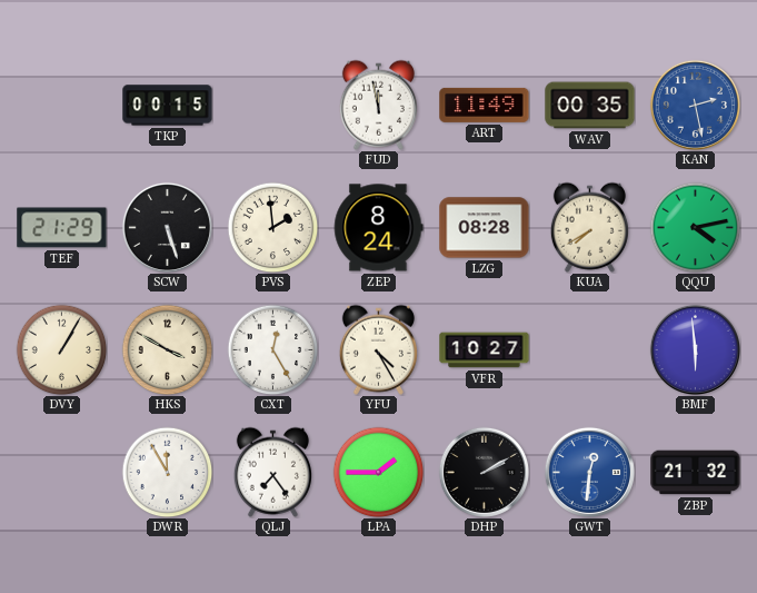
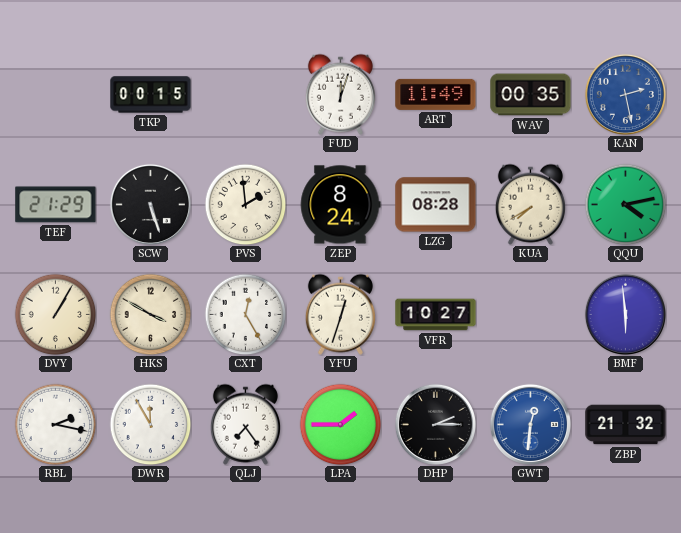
FUD: 11:58 -> 12:03 (340, 94)
YFU: 4:25 -> 12:33 (340, 314)
RBL: none -> 2:17 (55, 424)
DHP: 2:10 -> 2:15 (435, 424)
